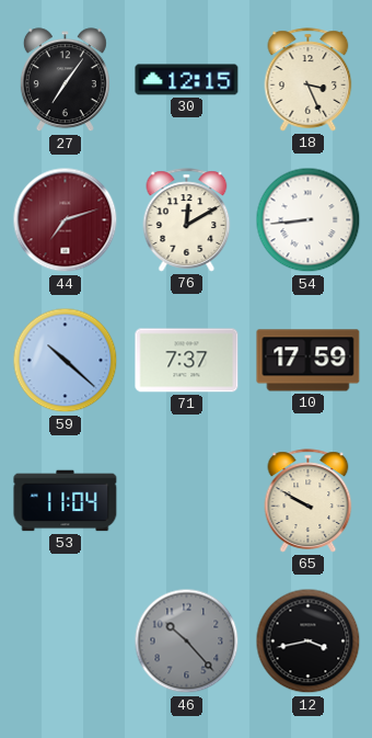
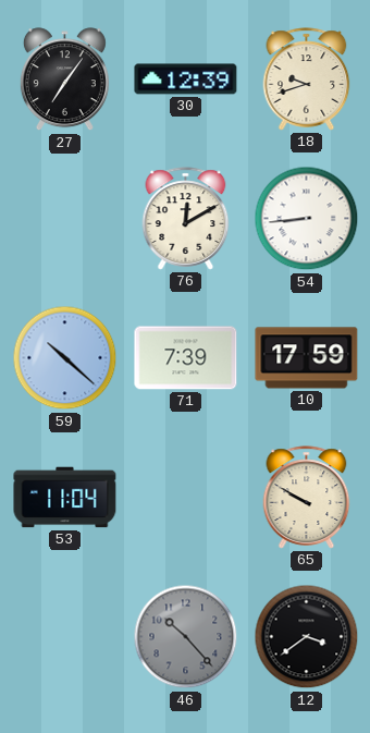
30: 12:15 -> 12:39 (186, 80)
18: 3:26 -> 9:42 (307, 80)
44: 7:12 -> none (66, 220)
71: 7:37 -> 7:39 (186, 358)
12: 3:43 -> 3:39 (307, 637)
